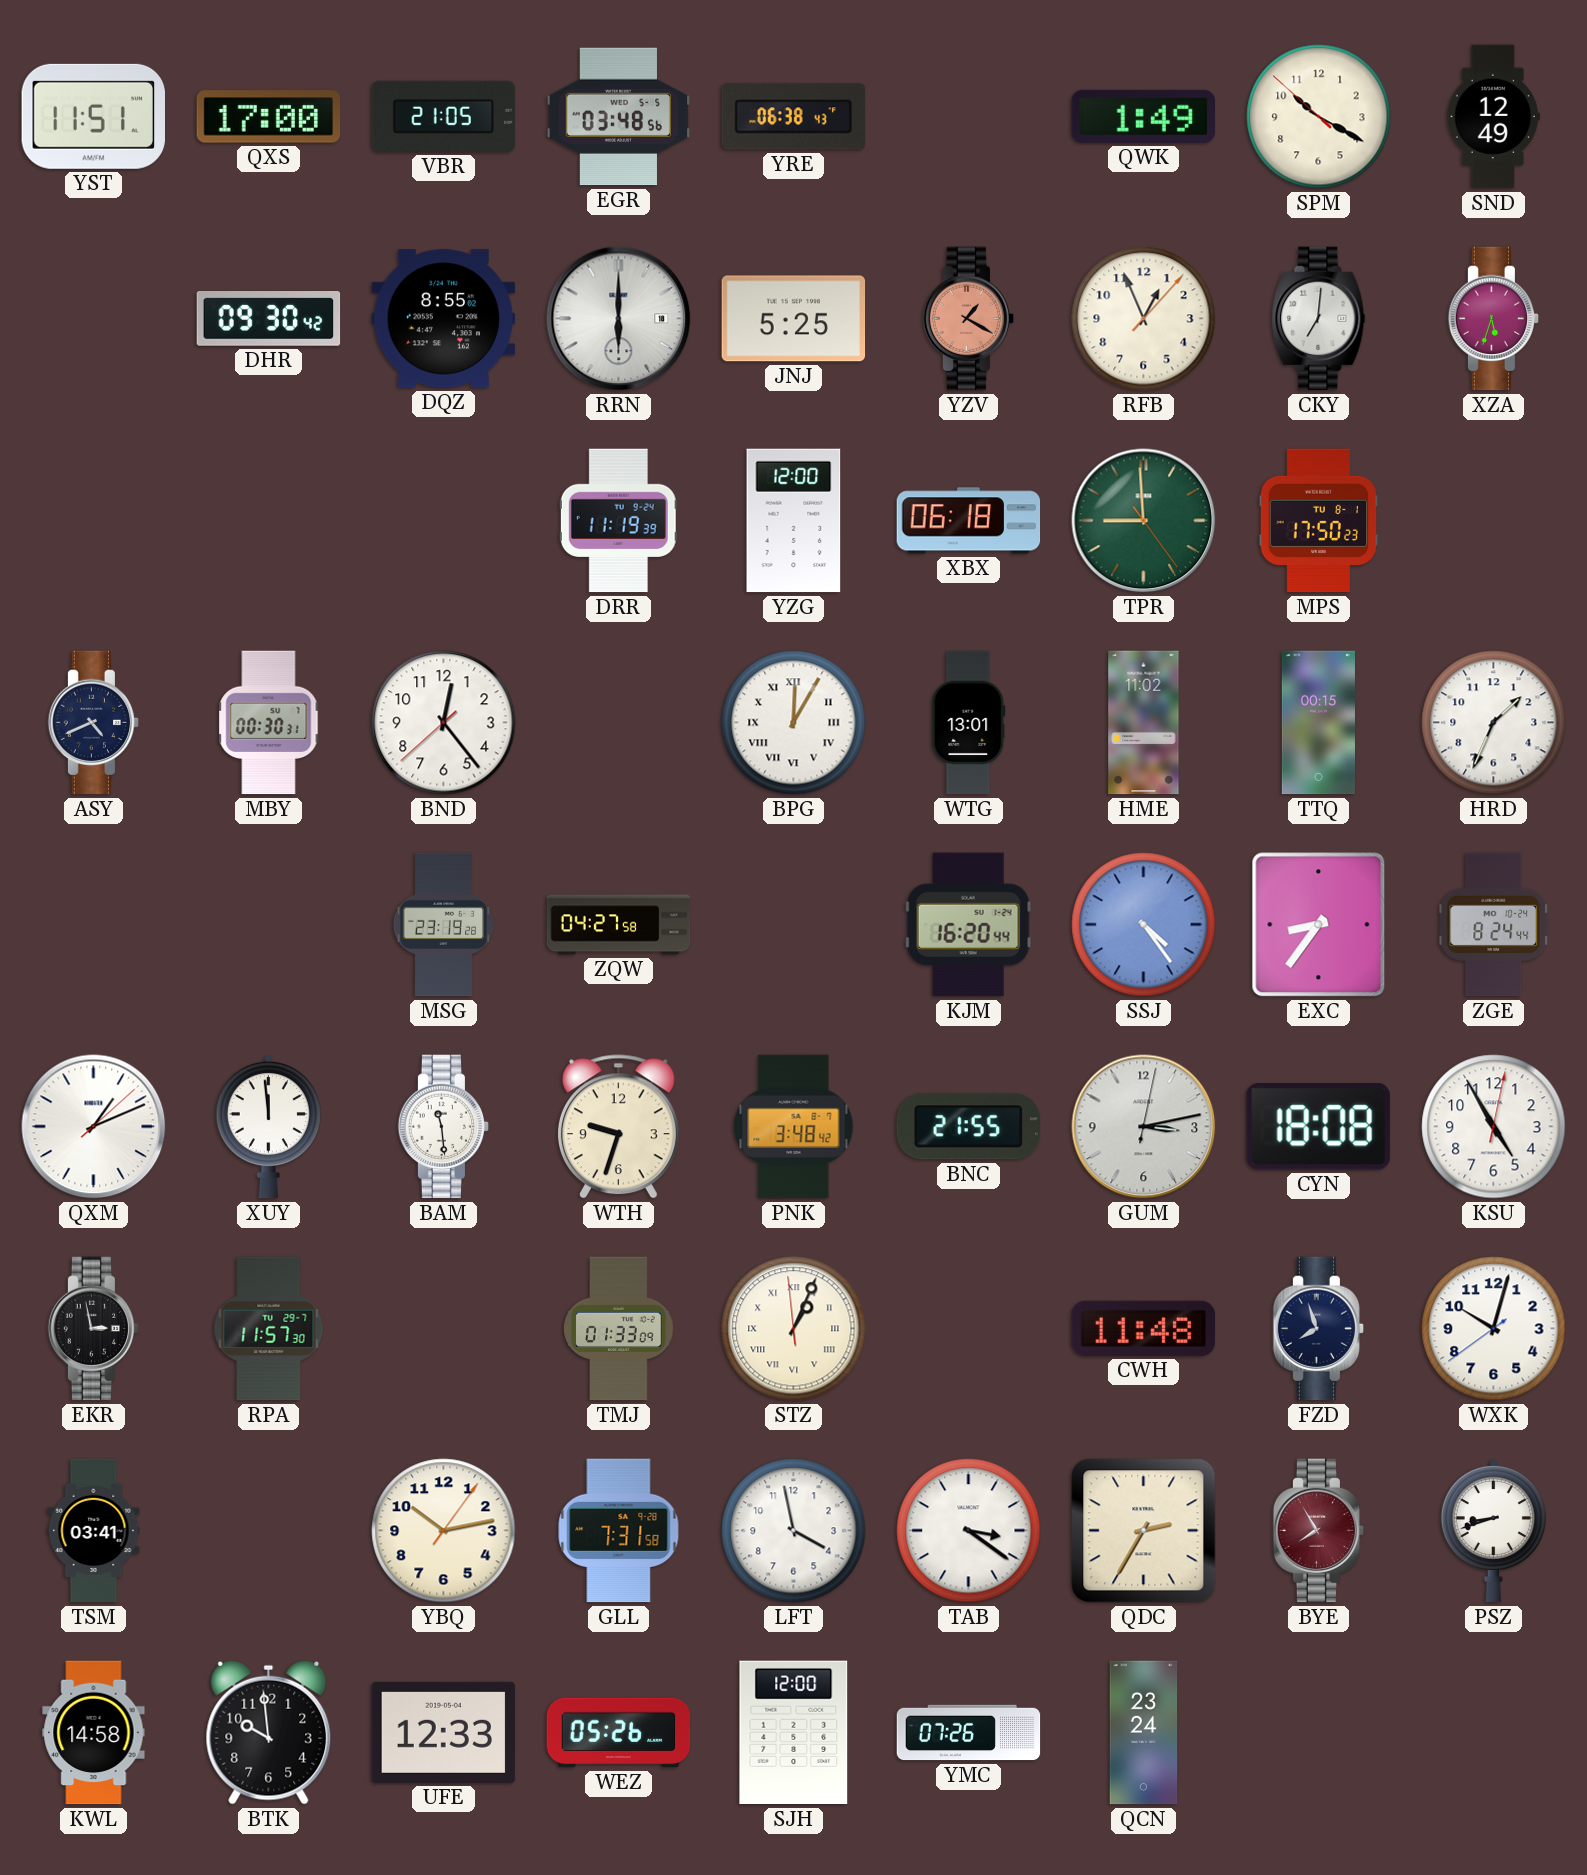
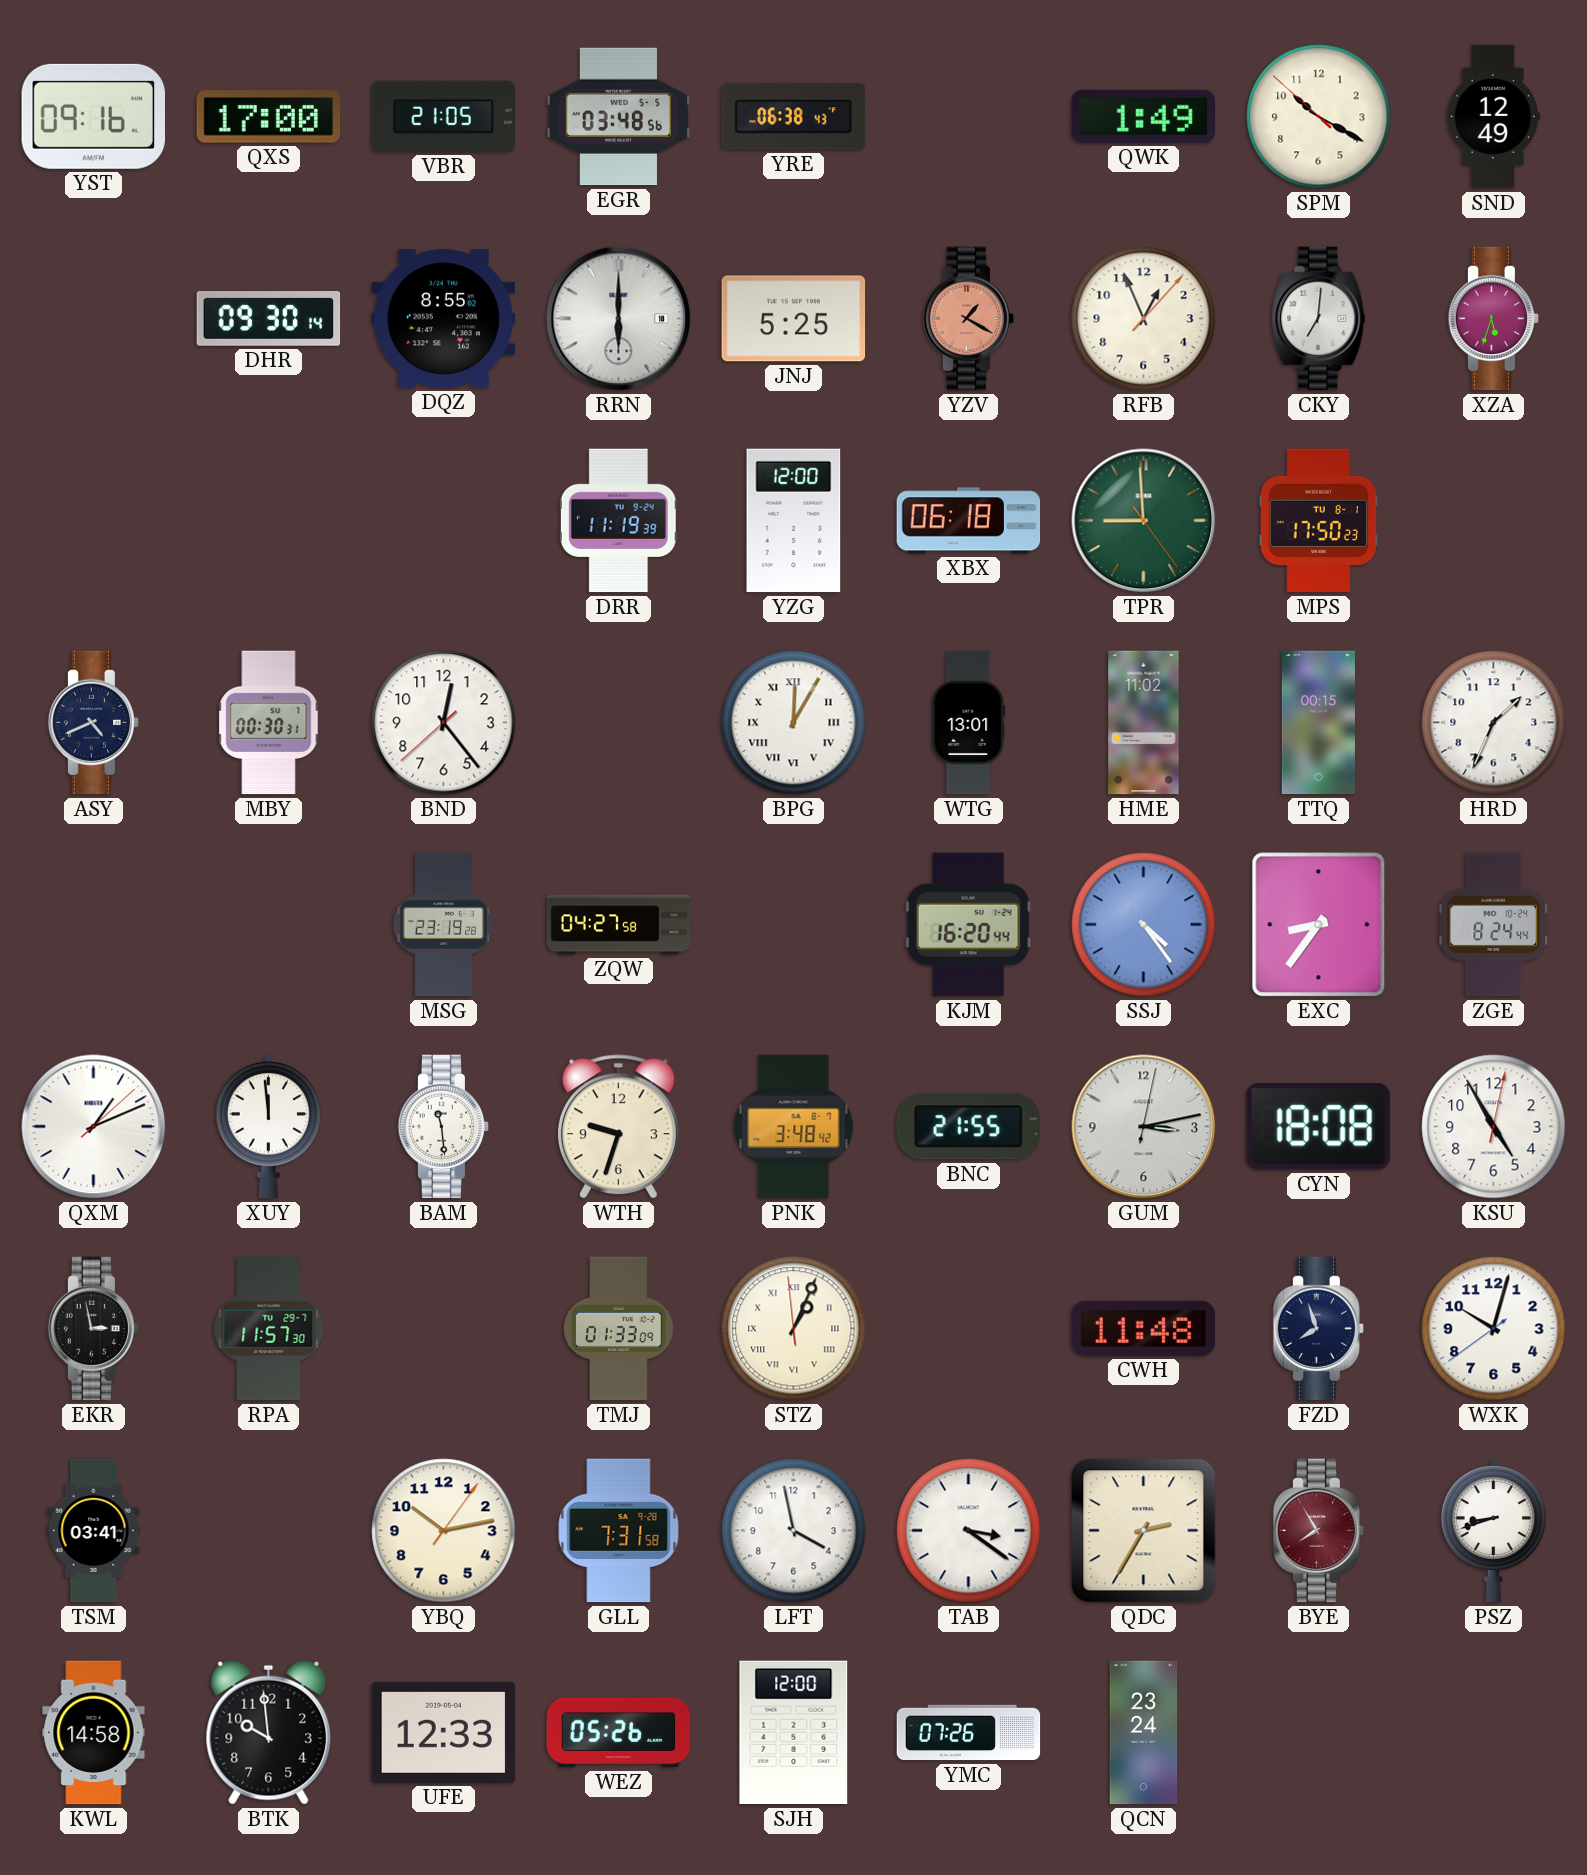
YST: 11:51 -> 09:16 (93, 116)
DHR: 09:30:42 -> 09:30:14 (269, 319)
